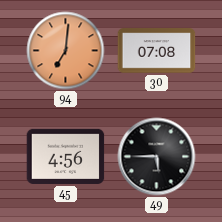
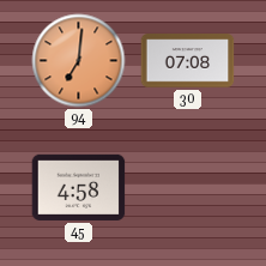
45: 4:56 -> 4:58 (79, 187)
49: 5:45 -> none (157, 157)
